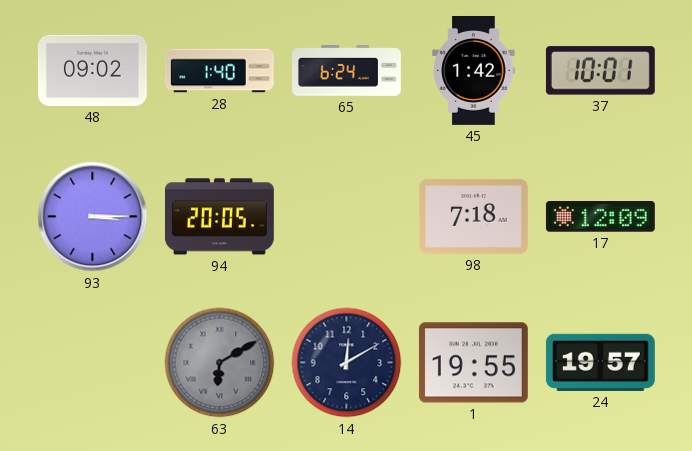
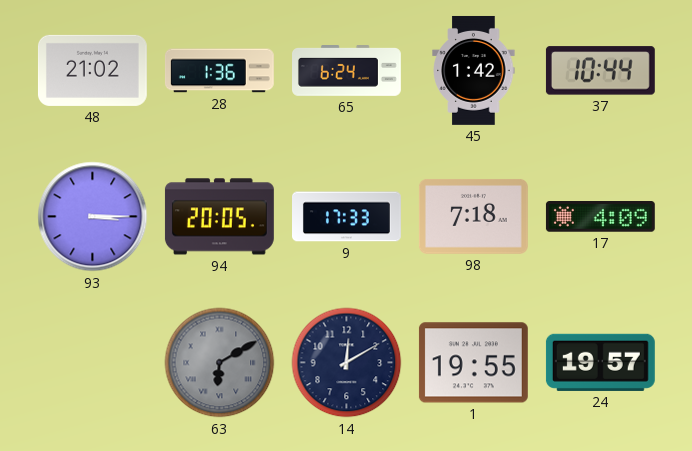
48: 09:02 -> 21:02 (92, 70)
28: 1:40 -> 1:36 (219, 71)
37: 10:01 -> 10:44 (600, 71)
9: none -> 17:33 (347, 217)
17: 12:09 -> 4:09 (600, 217)
